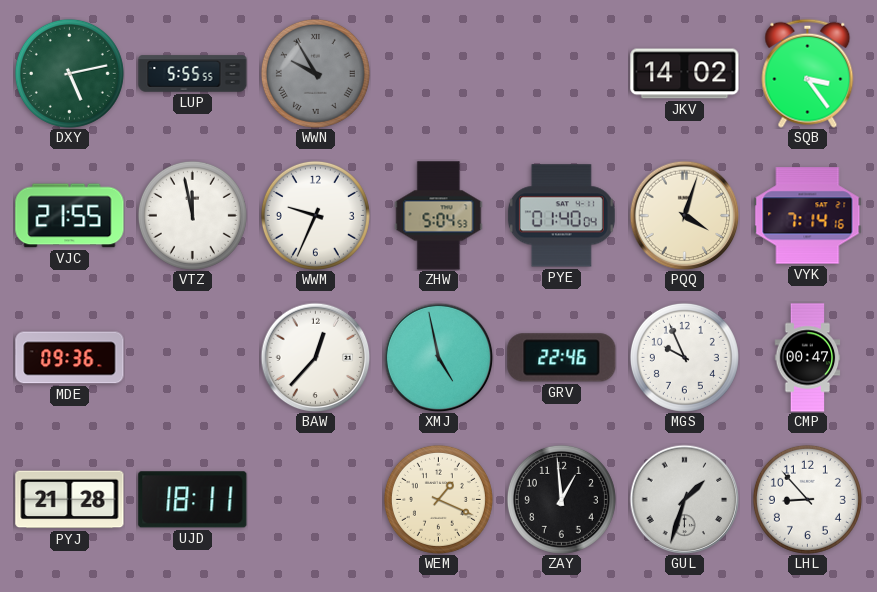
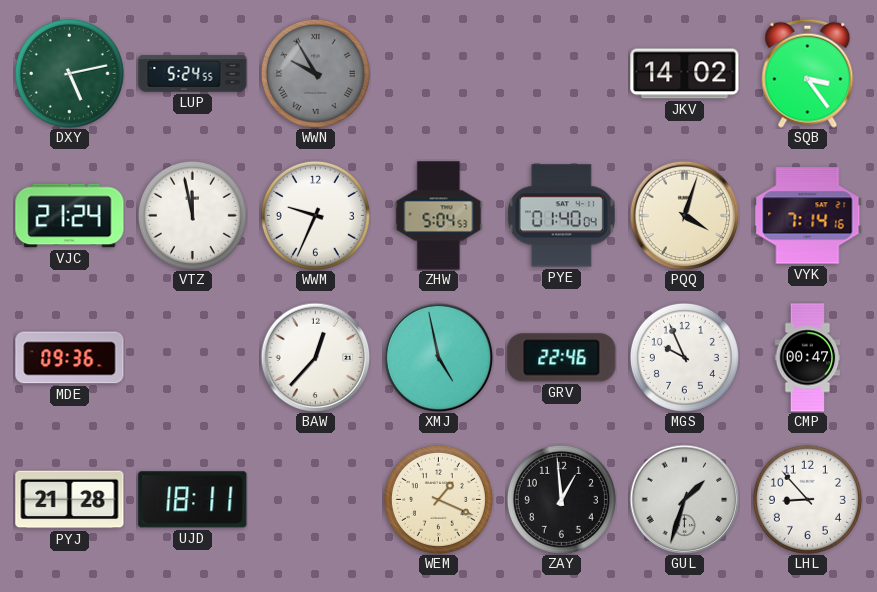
LUP: 5:55 -> 5:24 (193, 74)
VJC: 21:55 -> 21:24 (70, 216)
